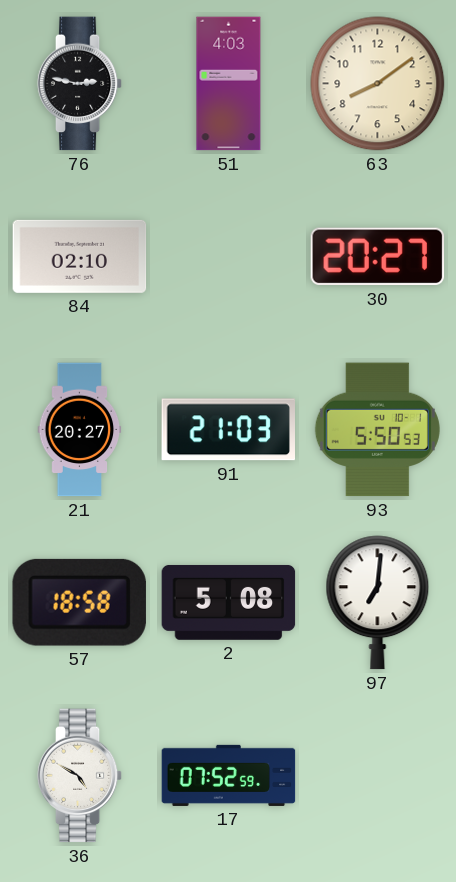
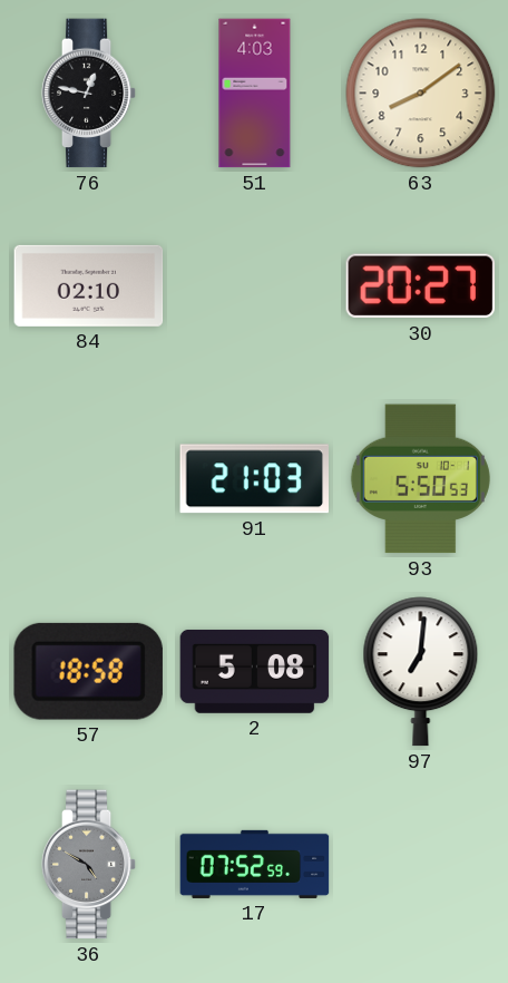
76: 2:47 -> 12:47 (89, 94)
21: 20:27 -> none (80, 430)
36 dial: white -> grey (89, 865)
